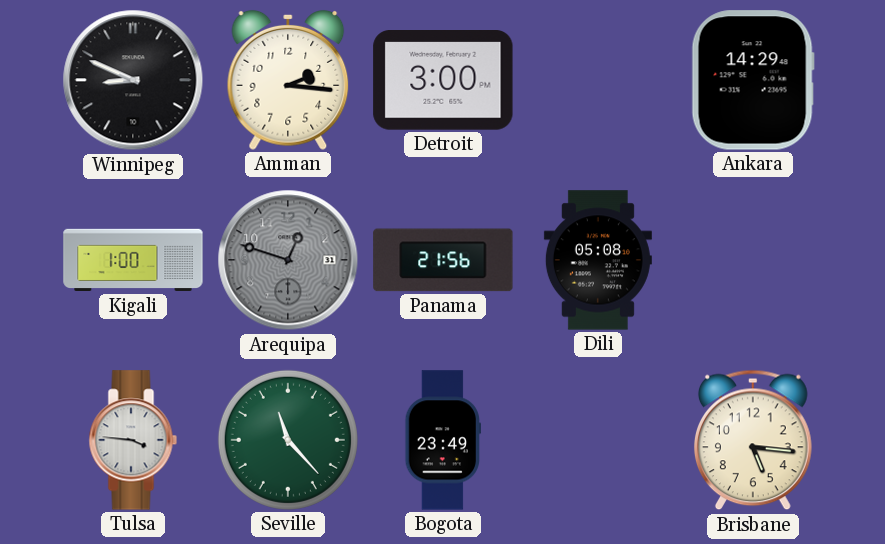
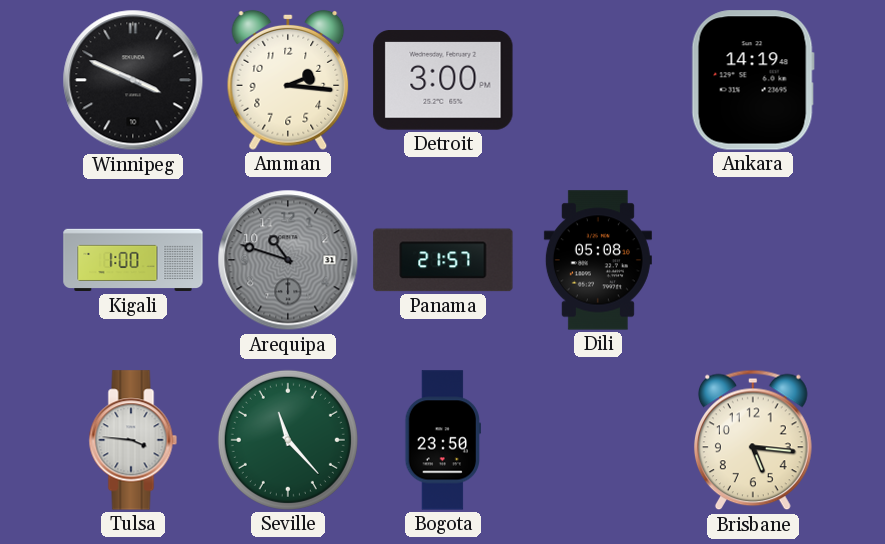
Winnipeg: 8:49 -> 3:49 (133, 80)
Ankara: 14:29 -> 14:19 (753, 80)
Arequipa: 12:48 -> 10:48 (288, 260)
Panama: 21:56 -> 21:57 (443, 260)
Bogota: 23:49 -> 23:50 (442, 440)
